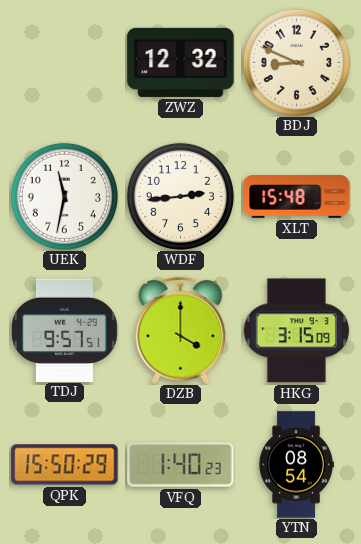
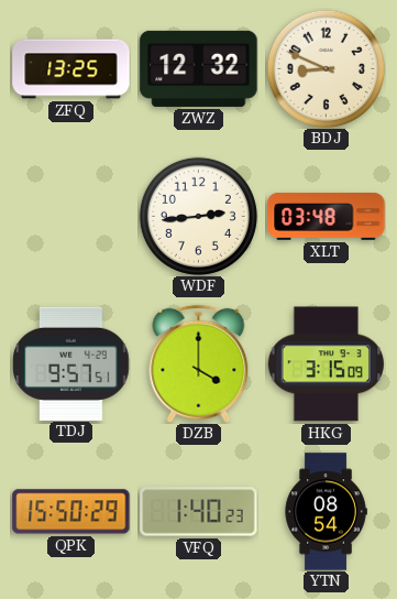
ZFQ: none -> 13:25 (71, 69)
UEK: 11:32 -> none (64, 196)
XLT: 15:48 -> 03:48 (327, 216)
